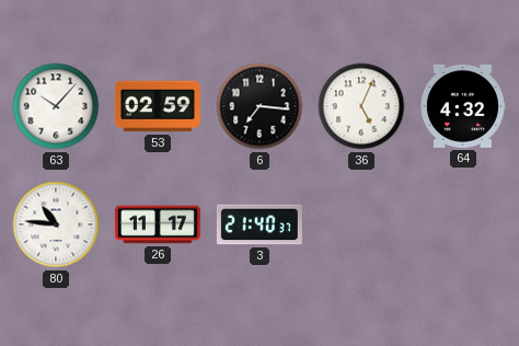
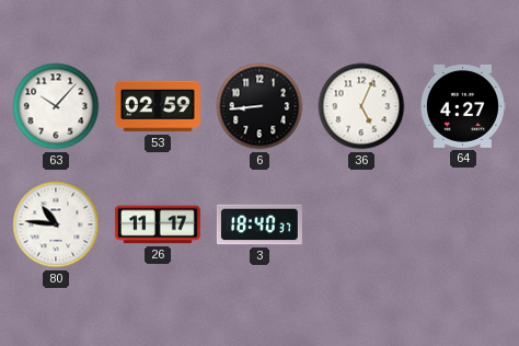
6: 7:16 -> 8:44 (259, 106)
64: 4:32 -> 4:27 (463, 106)
3: 21:40 -> 18:40 (259, 224)
